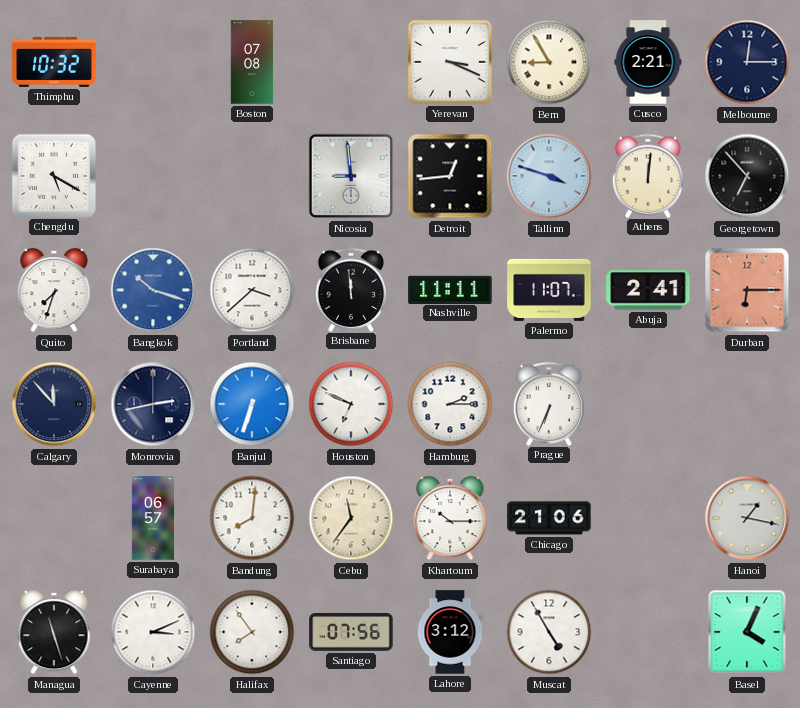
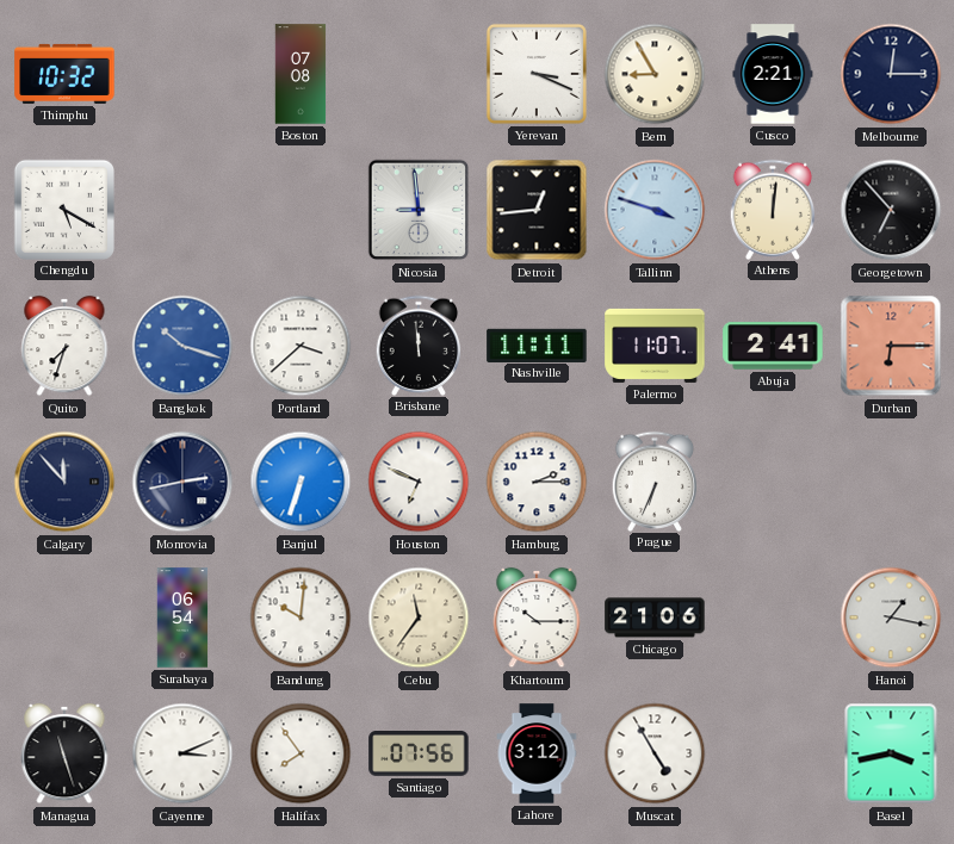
Surabaya: 06:57 -> 06:54 (182, 618)
Bandung: 8:01 -> 10:01 (301, 618)
Basel: 4:04 -> 3:43 (891, 753)
